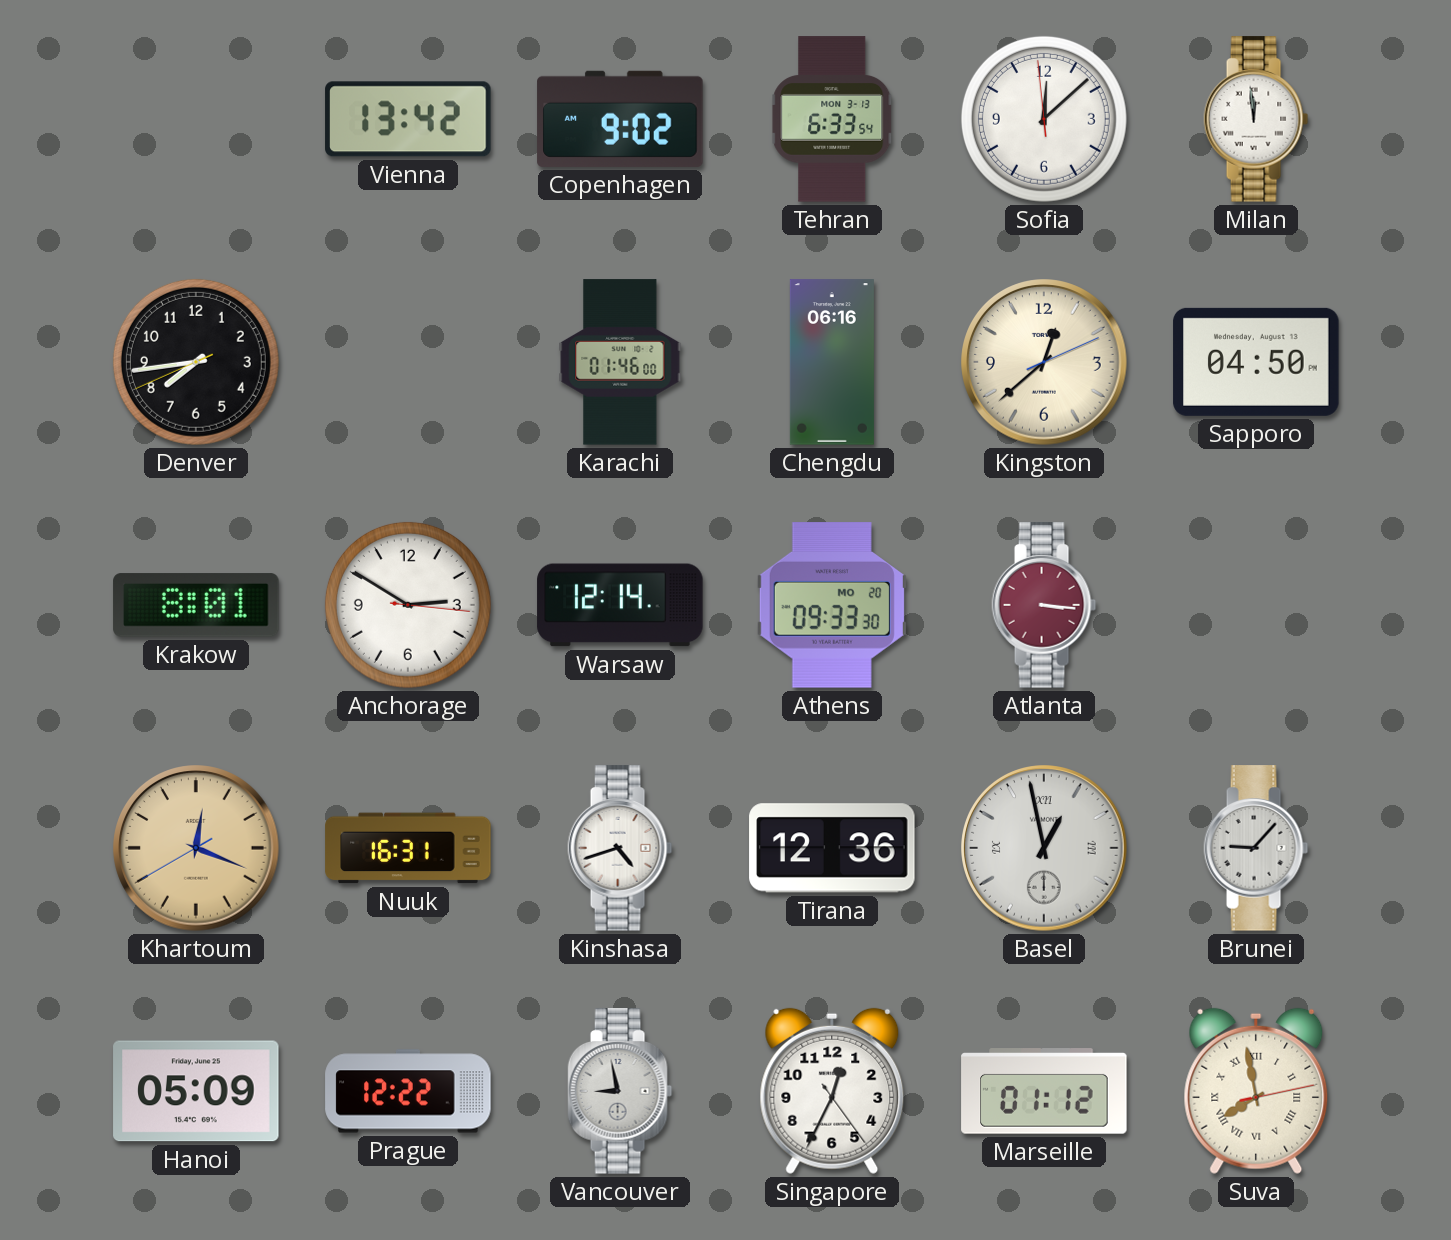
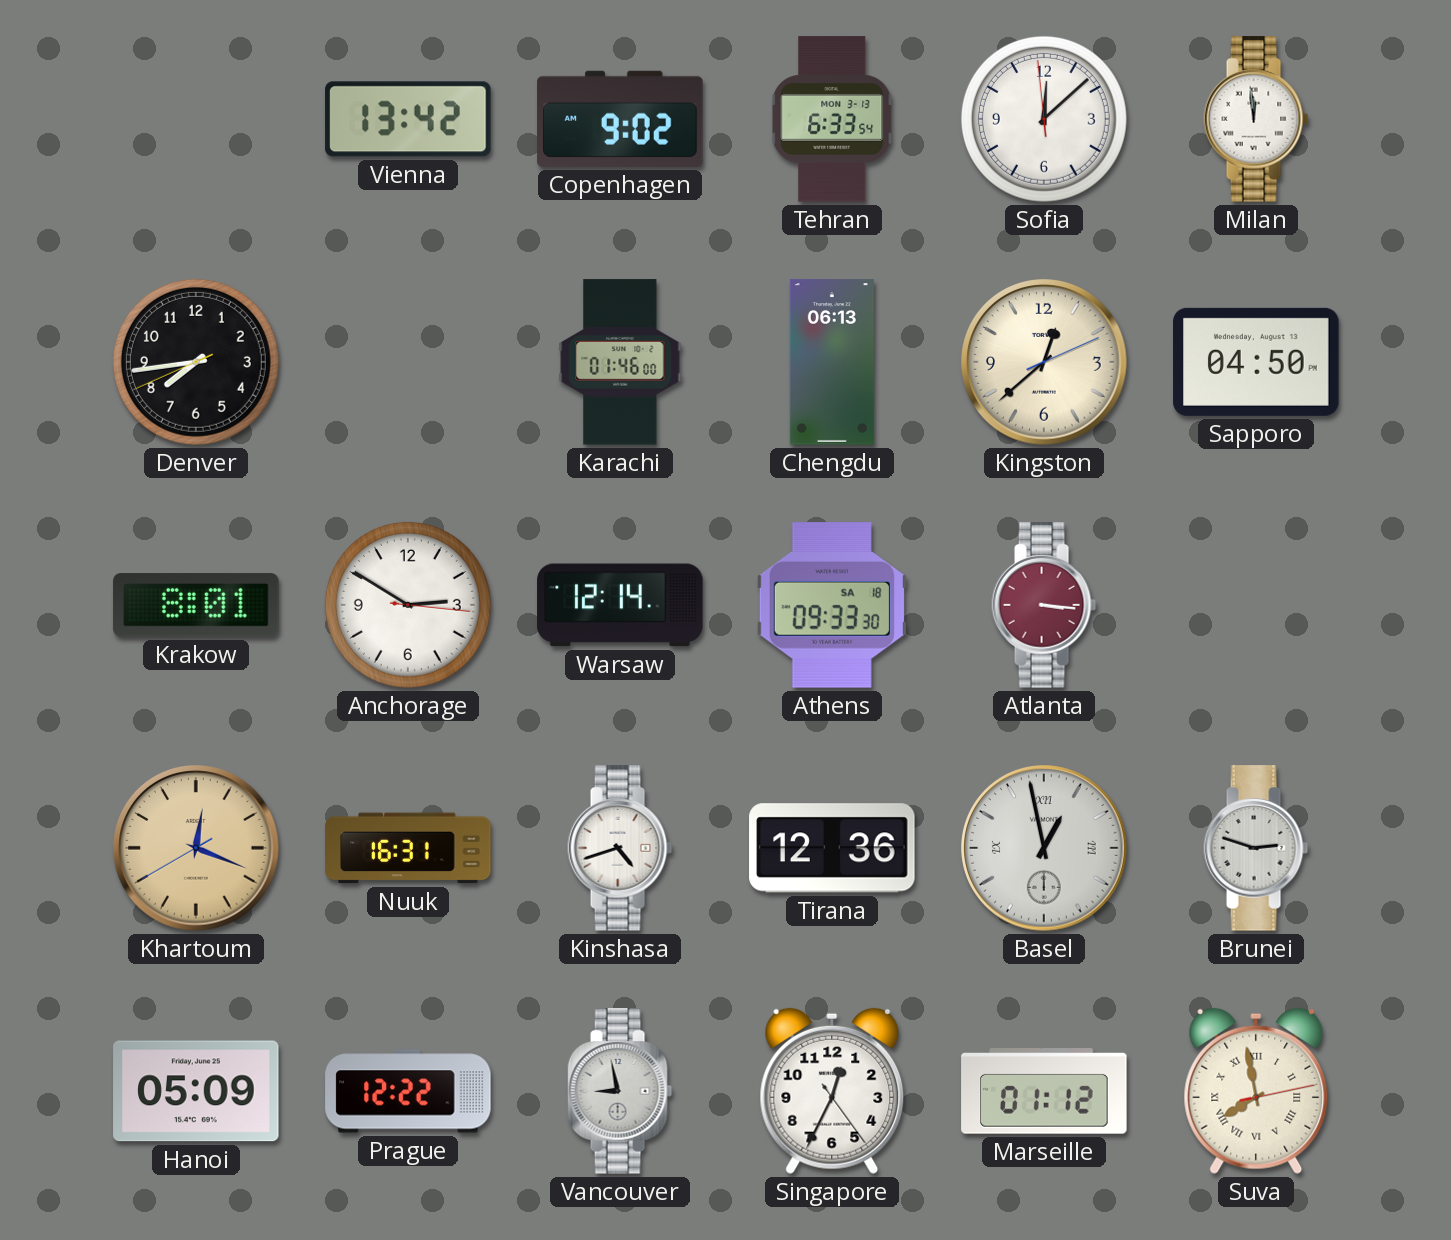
Chengdu: 06:16 -> 06:13 (832, 362)
Athens date: MO 20 -> SA 18 (832, 605)
Brunei: 9:07 -> 2:48 (1256, 848)
